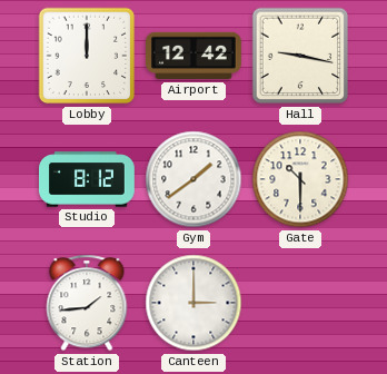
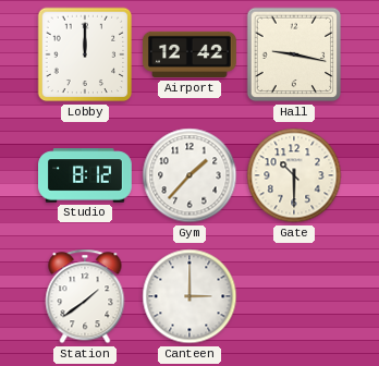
Gym: 1:39 -> 1:37 (189, 175)
Station: 1:44 -> 1:39 (85, 296)
